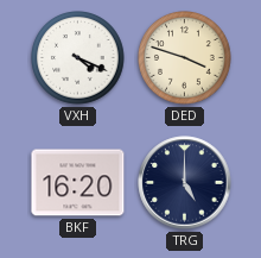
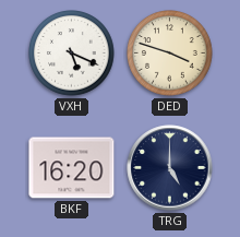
VXH: 4:19 -> 5:19 (72, 54)
